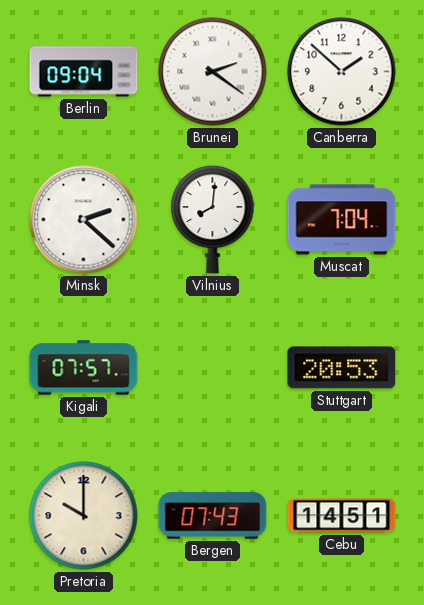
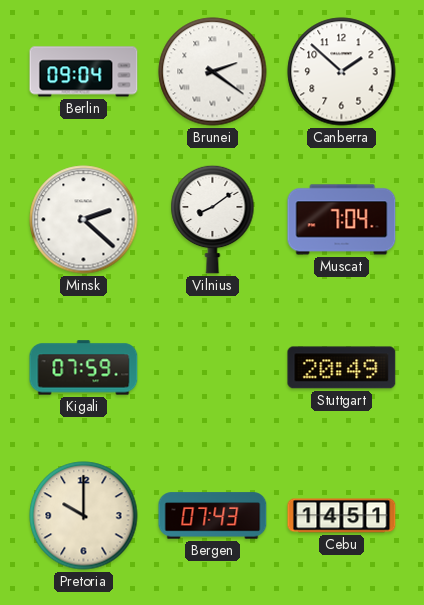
Vilnius: 8:01 -> 8:09 (213, 219)
Kigali: 07:57 -> 07:59 (84, 368)
Stuttgart: 20:53 -> 20:49 (342, 368)
